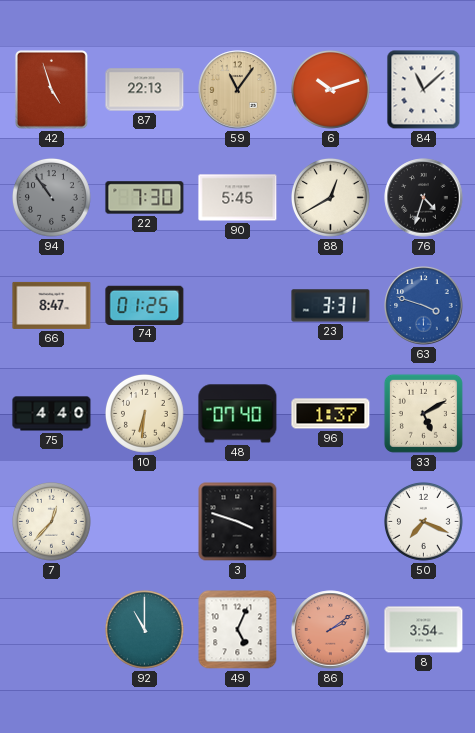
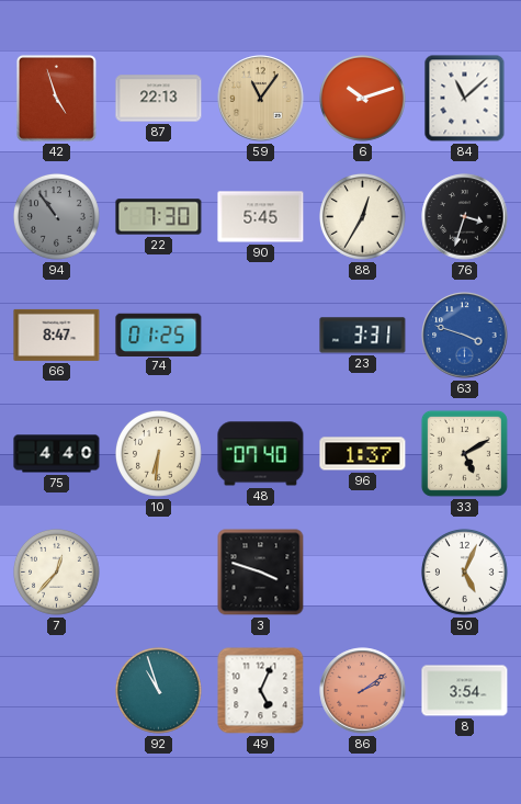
88: 12:40 -> 12:35 (363, 217)
76: 4:33 -> 3:33 (465, 217)
50: 7:19 -> 5:04 (465, 573)
92: 11:00 -> 10:57 (159, 691)
